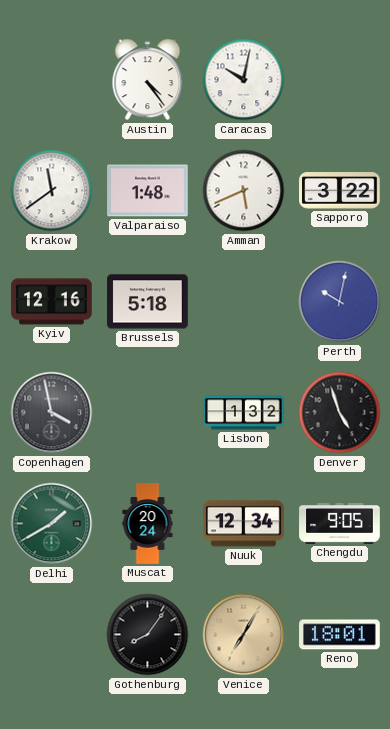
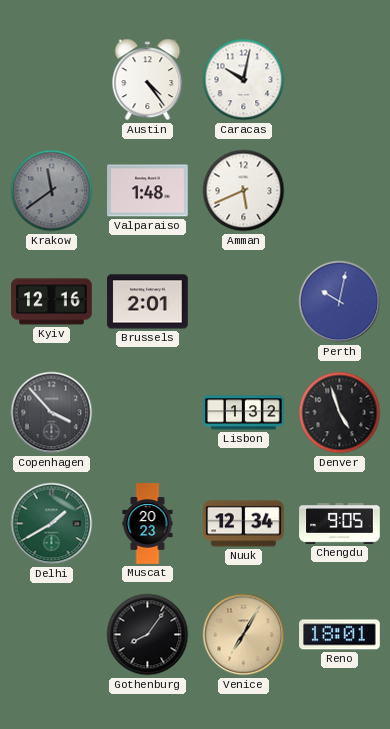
Krakow dial: white -> grey (52, 191)
Sapporo: 3:22 -> none (340, 191)
Brussels: 5:18 -> 2:01 (148, 302)
Copenhagen: 3:58 -> 3:53 (52, 413)
Muscat: 20:24 -> 20:23 (148, 524)
